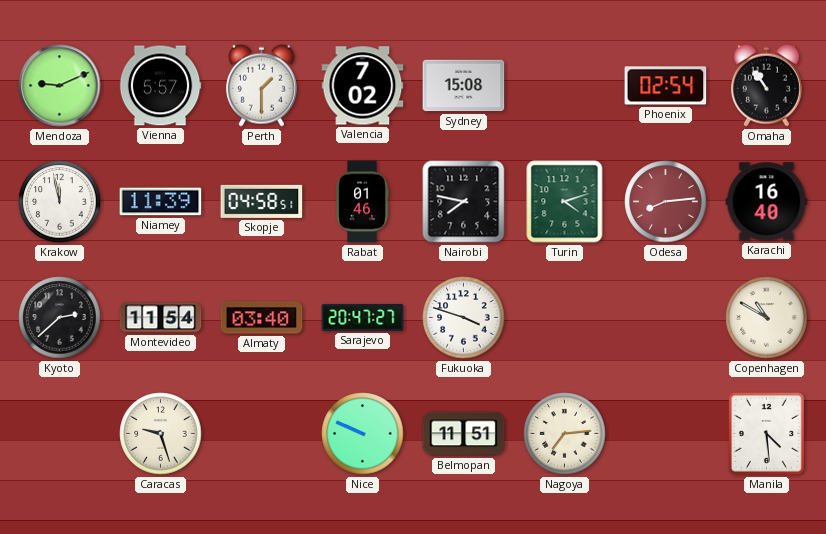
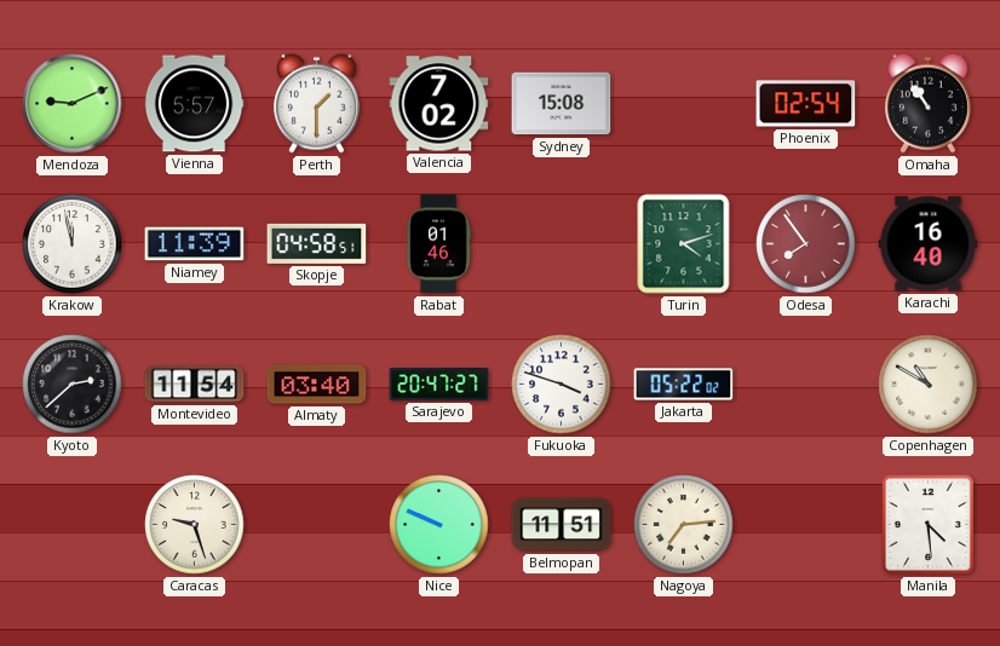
Nairobi: 7:47 -> none (464, 202)
Odesa: 8:14 -> 7:54 (806, 244)
Jakarta: none -> 05:22 (684, 385)
